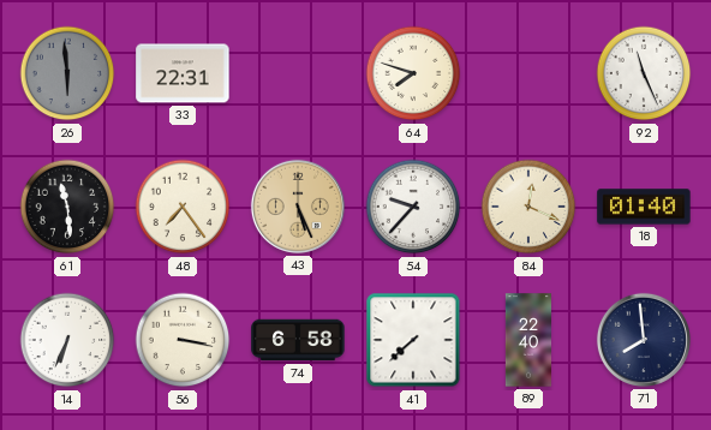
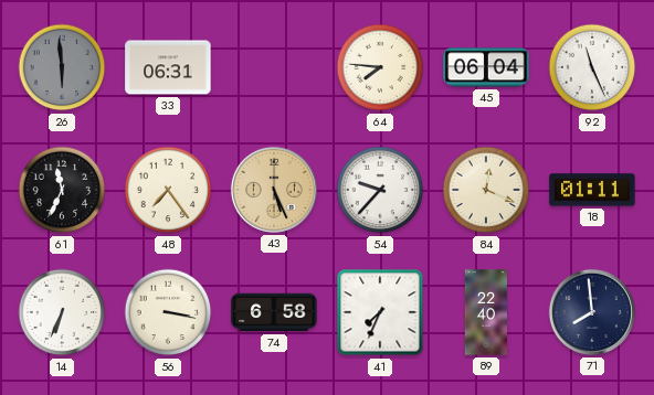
33: 22:31 -> 06:31 (168, 67)
64: 7:48 -> 7:46 (380, 67)
45: none -> 06:04 (486, 67)
61: 11:29 -> 11:34 (62, 190)
18: 01:40 -> 01:11 (592, 190)
41: 7:38 -> 7:34 (380, 312)
